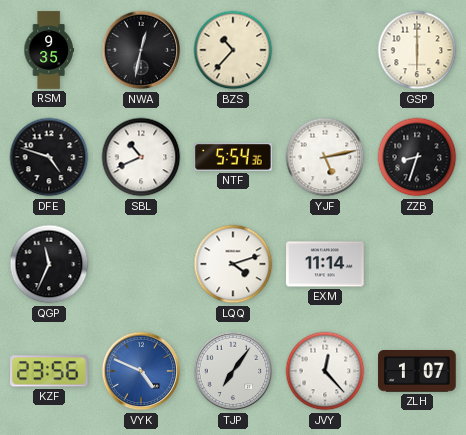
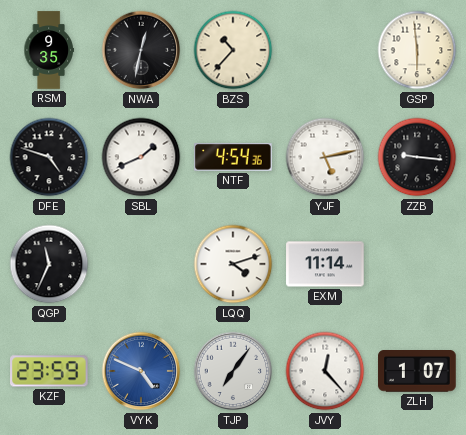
GSP: 6:00 -> 5:59 (417, 50)
SBL: 10:41 -> 1:41 (141, 157)
NTF: 5:54 -> 4:54 (233, 157)
ZZB: 8:33 -> 9:16 (417, 157)
KZF: 23:56 -> 23:59 (49, 371)
